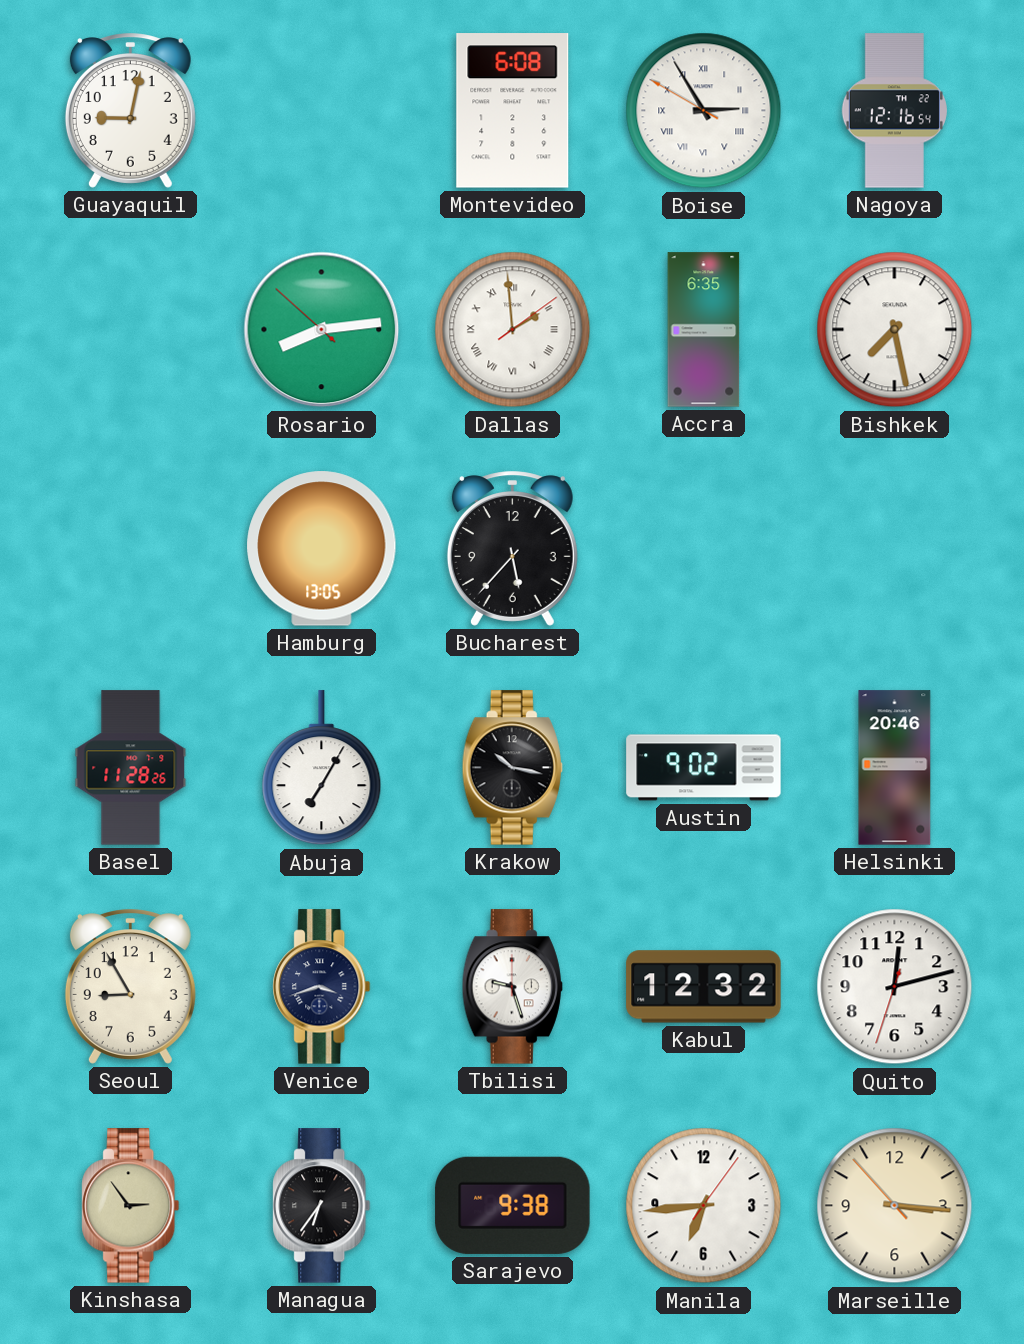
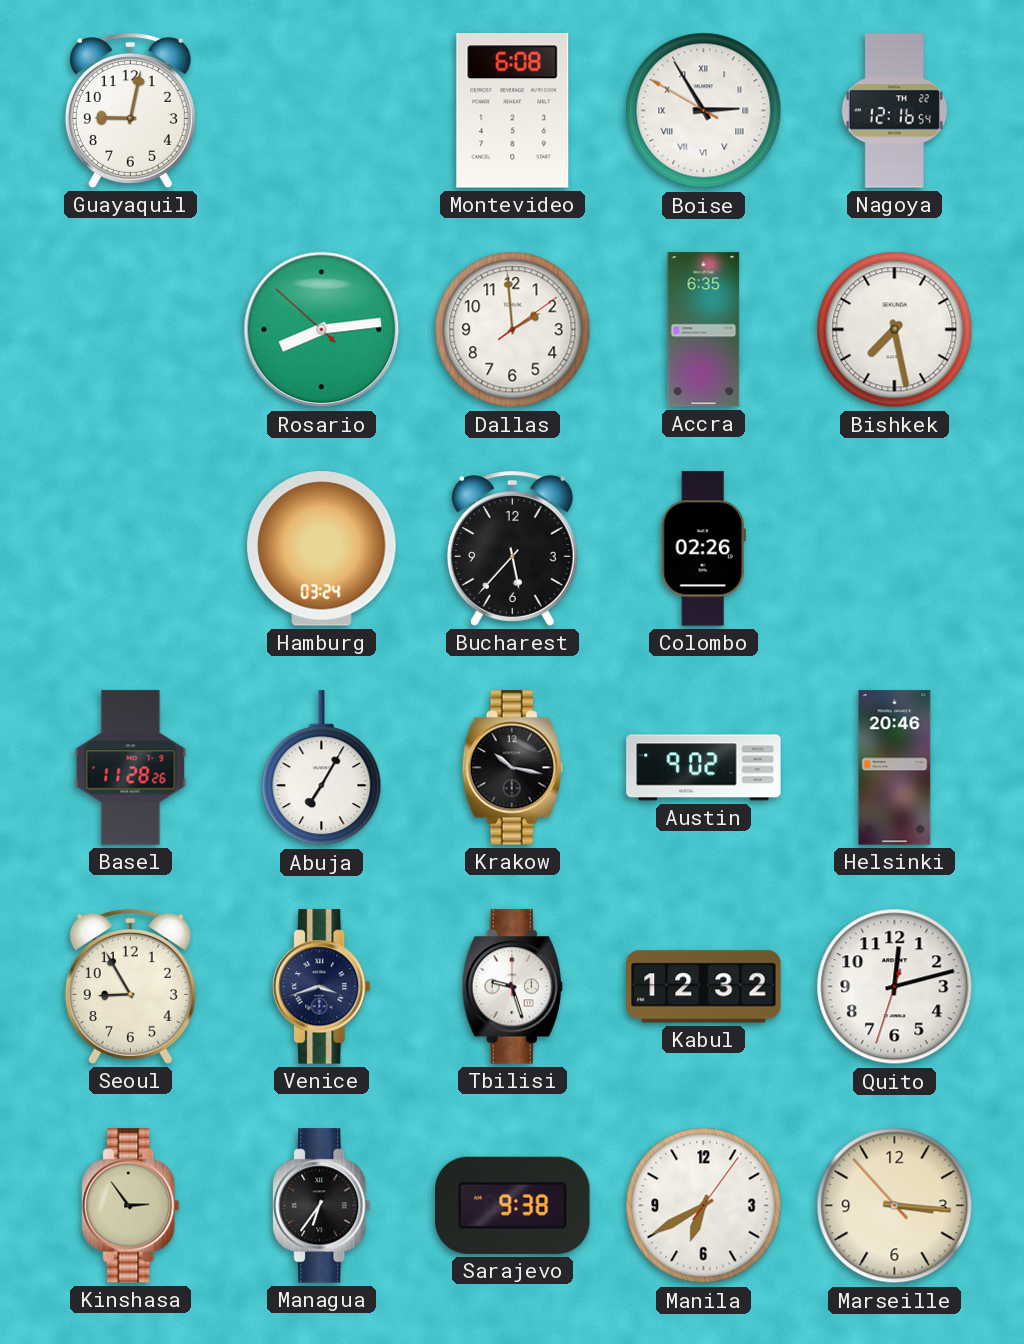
Dallas numerals: Roman -> Arabic (513, 330)
Hamburg: 13:05 -> 03:24 (322, 549)
Colombo: none -> 02:26 (703, 549)
Manila: 6:44 -> 6:40 (704, 1206)
